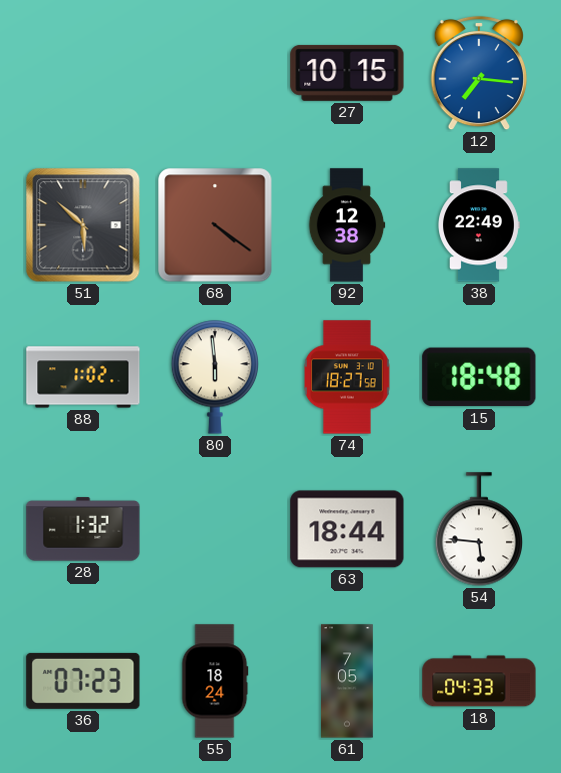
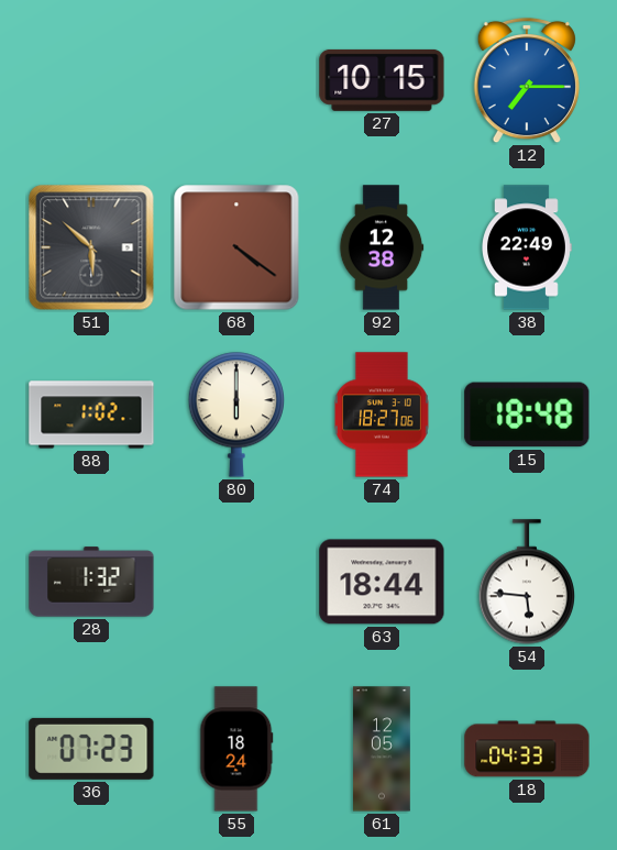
12: 7:16 -> 7:15 (527, 80)
80: 5:59 -> 6:00 (236, 415)
74: 18:27:58 -> 18:27:06 (382, 415)
61: 7:05 -> 12:05 (383, 749)
